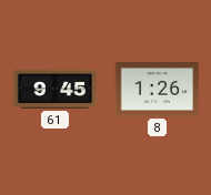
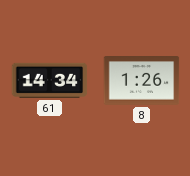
61: 9:45 -> 14:34 (50, 80)
